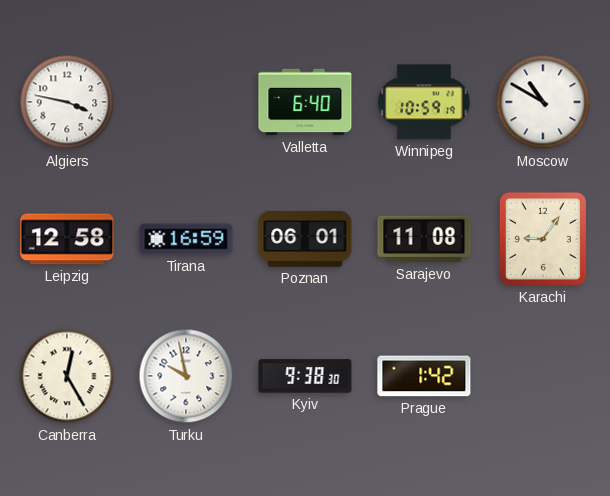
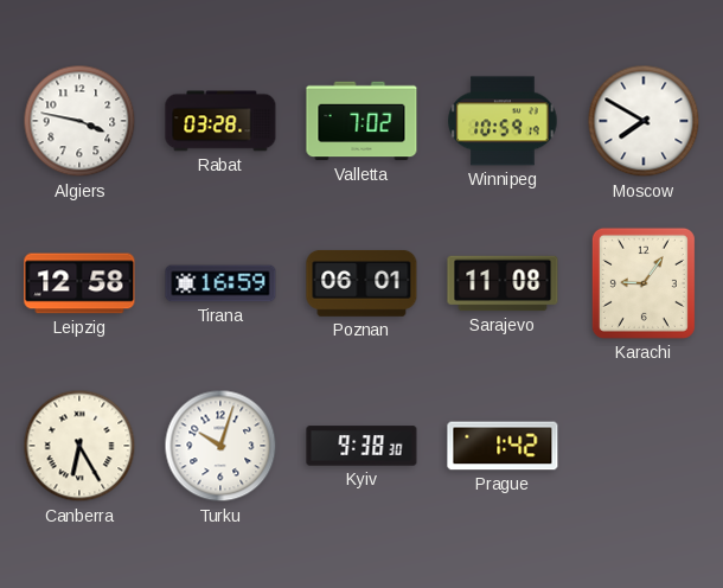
Rabat: none -> 03:28 (220, 121)
Valletta: 6:40 -> 7:02 (361, 121)
Moscow: 10:50 -> 7:50 (644, 121)
Canberra: 12:25 -> 6:25 (79, 446)
Turku: 9:58 -> 10:03 (220, 446)
